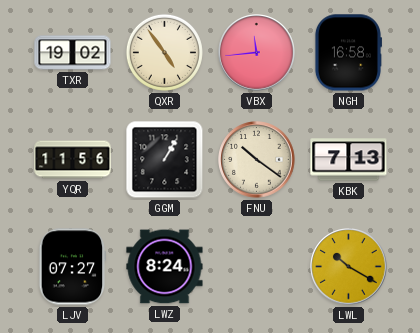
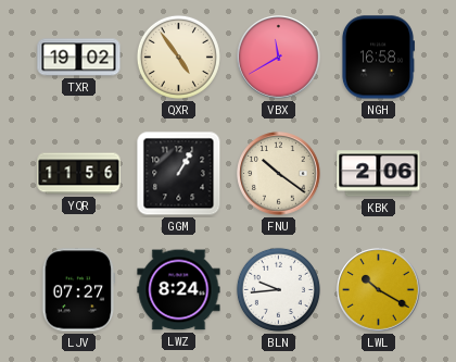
VBX: 11:44 -> 11:40 (279, 58)
KBK: 7:13 -> 2:06 (379, 174)
BLN: none -> 9:44 (278, 289)
